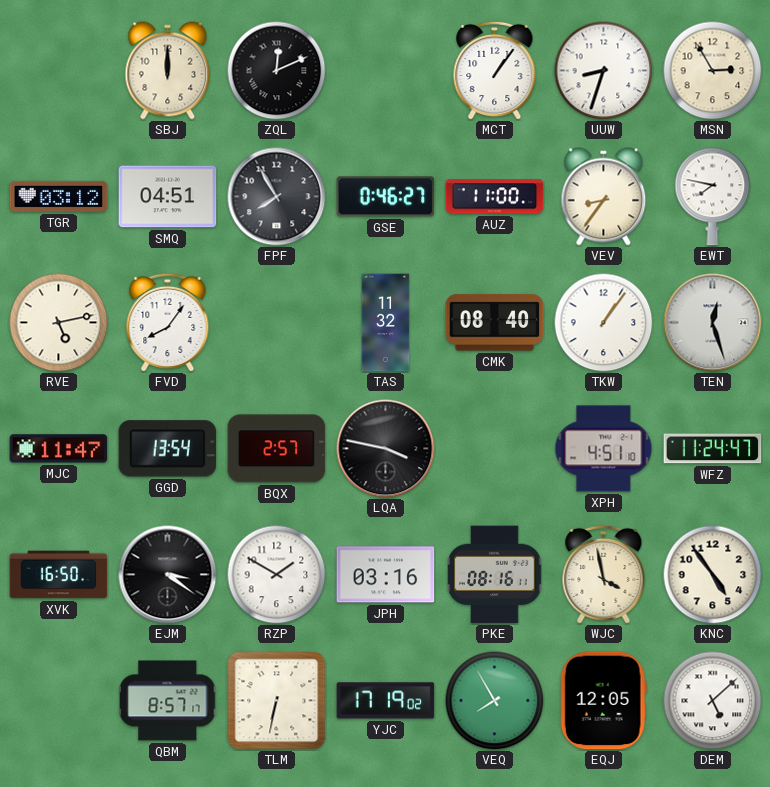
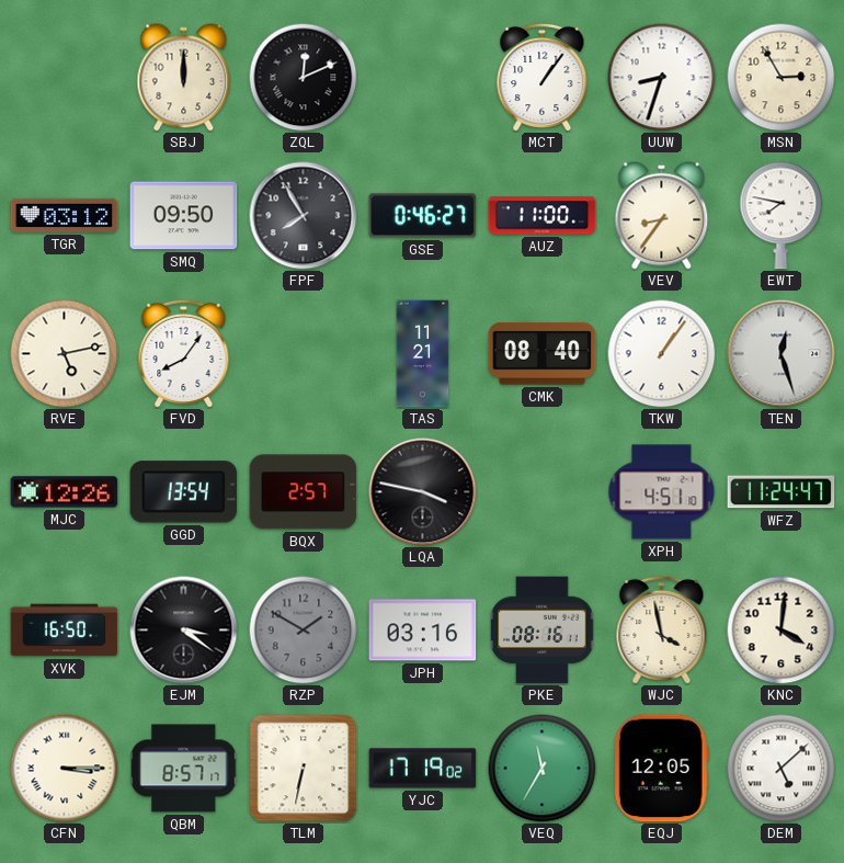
SMQ: 04:51 -> 09:50 (184, 216)
TAS: 11:32 -> 11:21 (423, 354)
MJC: 11:47 -> 12:26 (65, 492)
RZP dial: white -> grey (304, 631)
KNC: 4:54 -> 4:01 (782, 631)
CFN: none -> 3:15 (65, 769)
VEQ: 7:55 -> 11:35 (543, 769)
